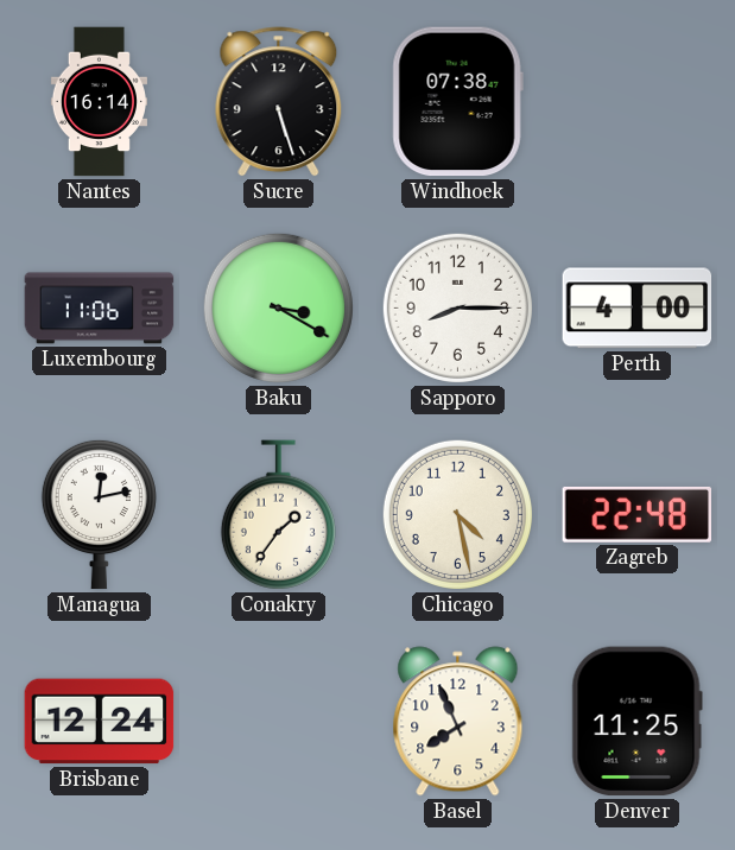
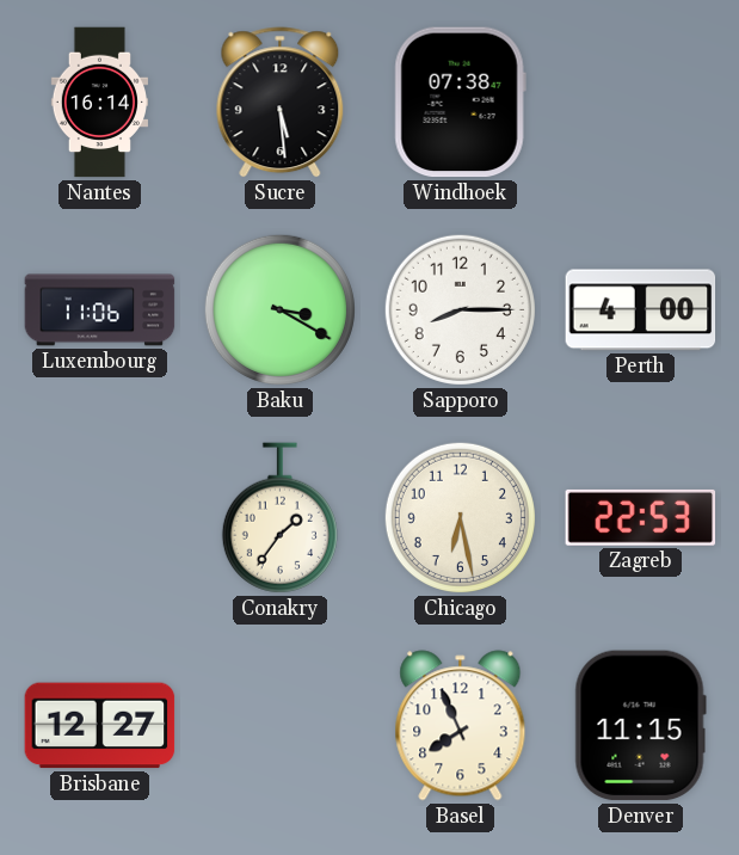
Sucre: 5:27 -> 5:29 (281, 103)
Managua: 12:13 -> none (99, 514)
Chicago: 4:28 -> 6:28 (460, 517)
Zagreb: 22:48 -> 22:53 (641, 517)
Brisbane: 12:24 -> 12:27 (100, 726)
Denver: 11:25 -> 11:15 (640, 726)
